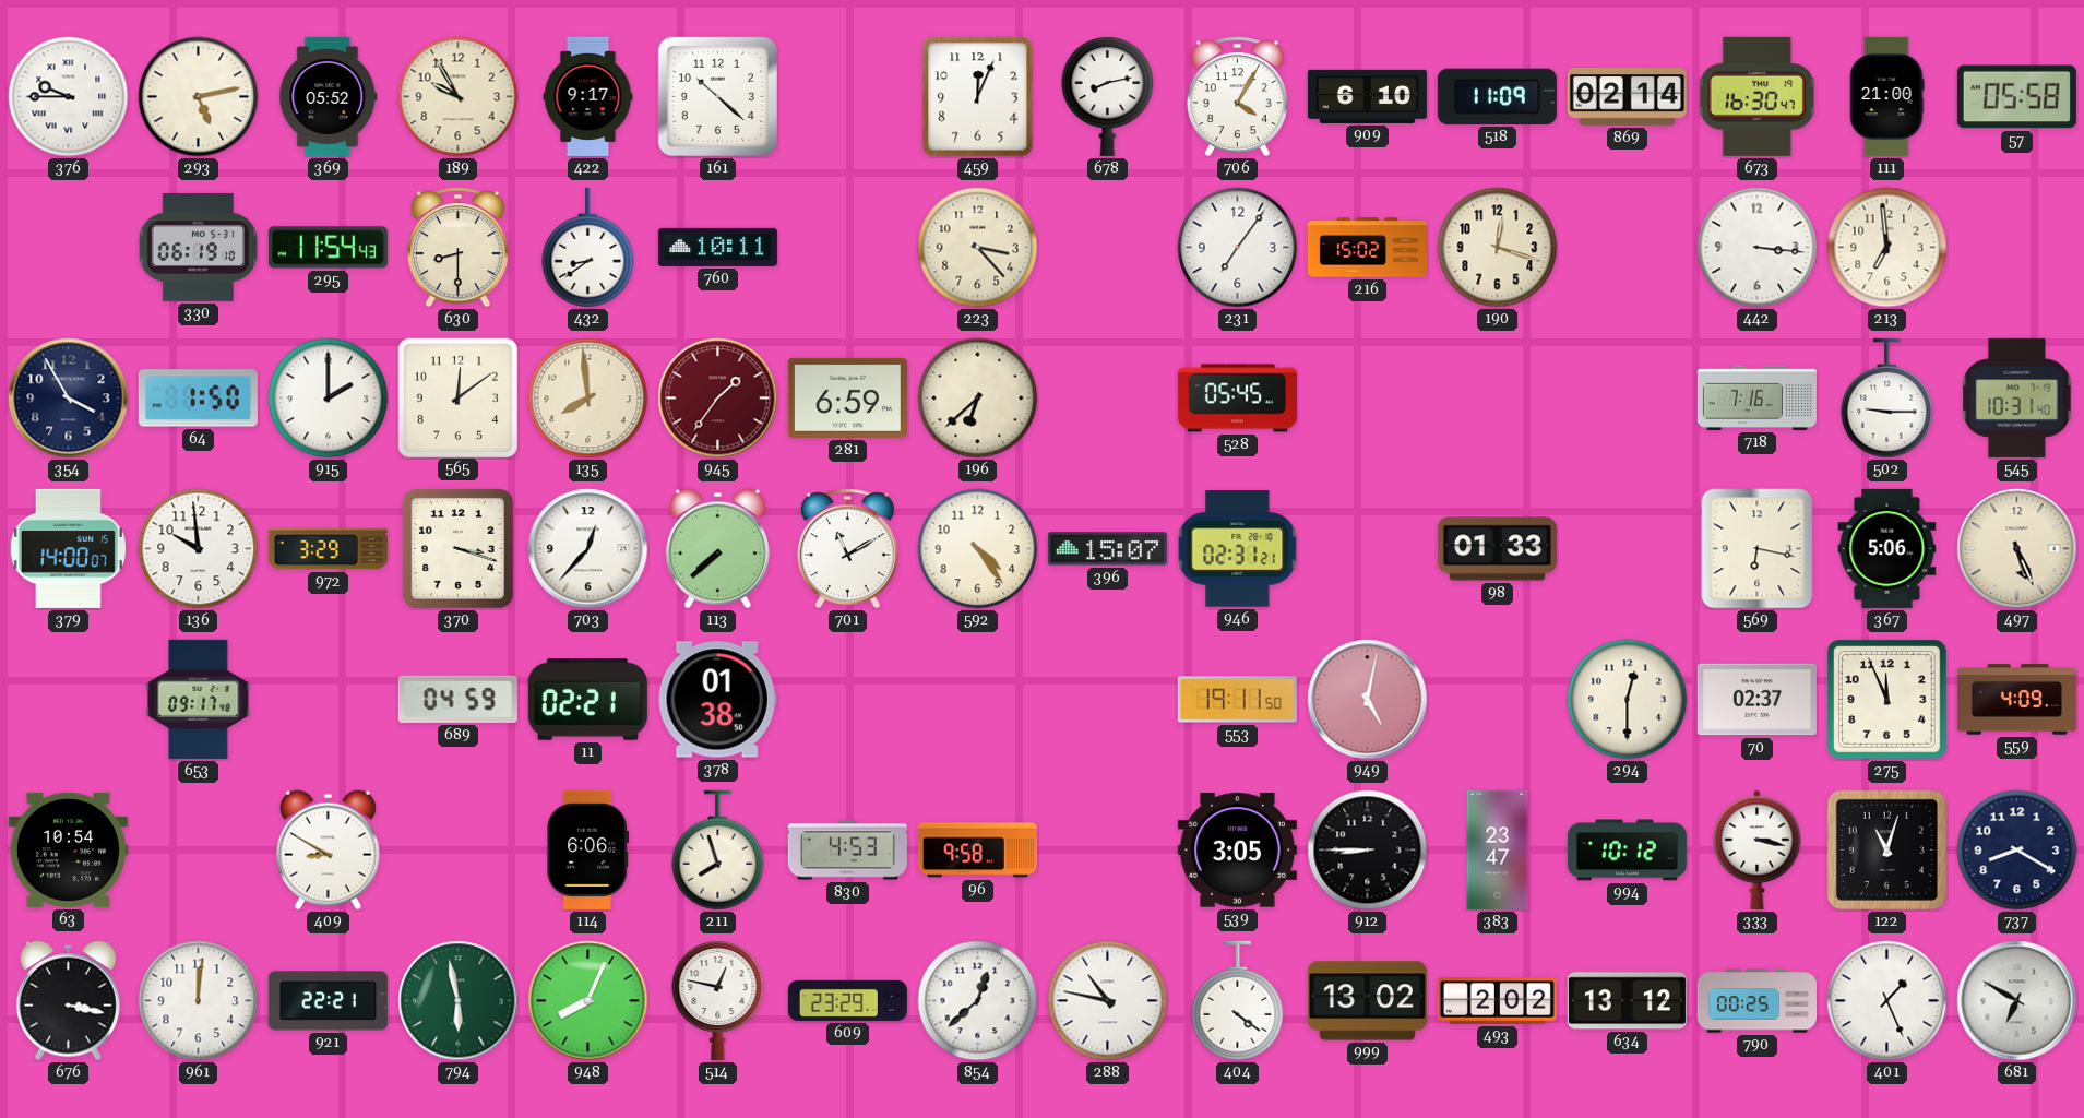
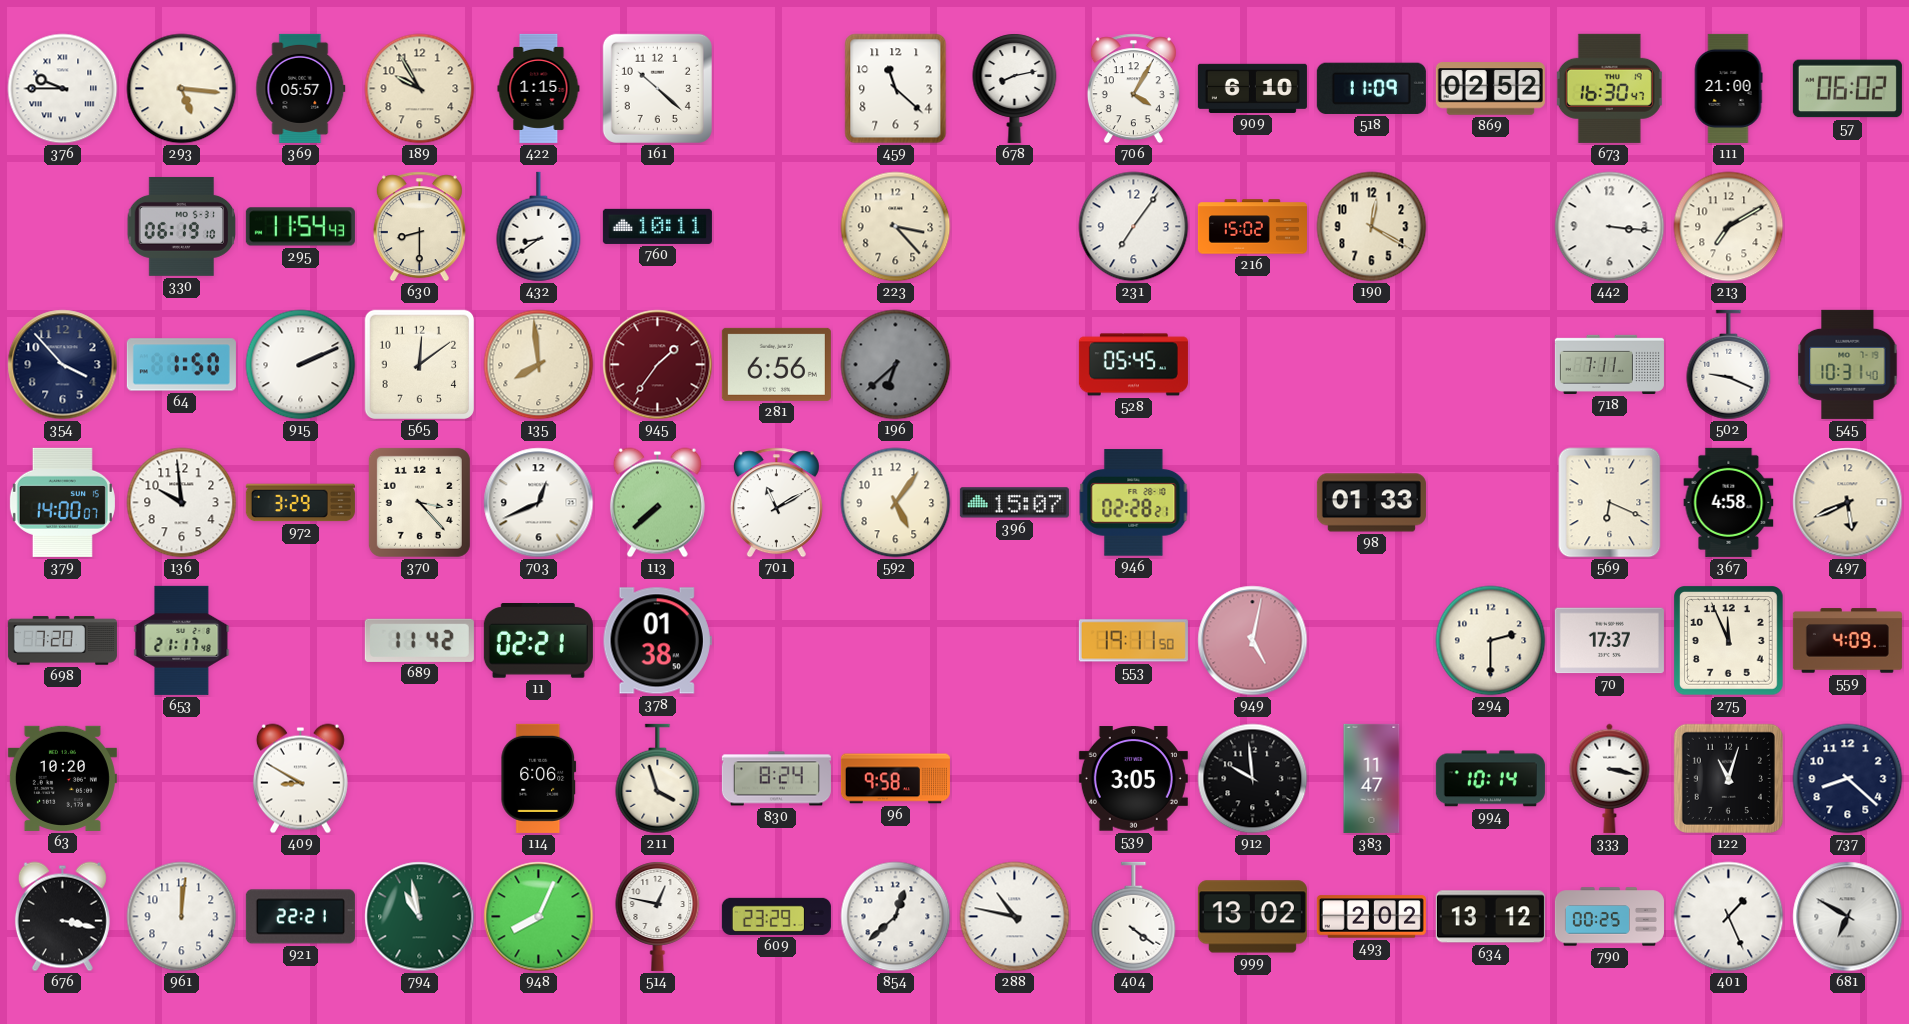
293: 5:13 -> 5:16 (182, 89)
369: 05:52 -> 05:57 (301, 88)
422: 9:17 -> 1:15 (539, 88)
459: 12:04 -> 11:22 (896, 89)
869: 02:14 -> 02:52 (1490, 89)
57: 05:58 -> 06:02 (1847, 89)
190: 12:18 -> 12:20 (1372, 227)
213: 6:59 -> 7:10 (1729, 227)
354: 3:55 -> 3:53 (63, 365)
915: 2:00 -> 2:11 (301, 365)
281: 6:59 -> 6:56 (776, 364)
196 dial: cream -> grey (896, 365)
718: 7:16 -> 7:11 (1609, 364)
502: 9:15 -> 9:19 (1729, 365)
370: 3:18 -> 3:23 (419, 502)
703: 12:37 -> 12:41 (539, 503)
592: 4:24 -> 5:06 (896, 503)
946: 02:31 -> 02:28 (1134, 503)
569: 6:17 -> 6:19 (1610, 503)
367: 5:06 -> 4:58 (1729, 502)
497: 5:26 -> 5:41 (1848, 503)
698: none -> 7:20 (62, 641)
653: 09:17 -> 21:17 (182, 640)
689: 04:59 -> 11:42 (419, 640)
294: 12:30 -> 2:30 (1491, 641)
70: 02:37 -> 17:37 (1609, 641)
63: 10:54 -> 10:20 (62, 778)
211: 7:57 -> 3:57 (658, 779)
830: 4:53 -> 8:24 (776, 779)
912: 8:45 -> 9:59 (1253, 779)
383: 23:47 -> 11:47 (1372, 778)
994: 10:12 -> 10:14 (1490, 779)
737: 8:20 -> 8:22 (1848, 779)
794: 5:58 -> 10:58 (420, 917)
